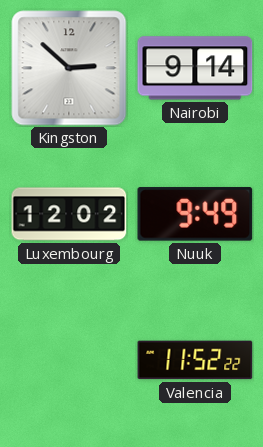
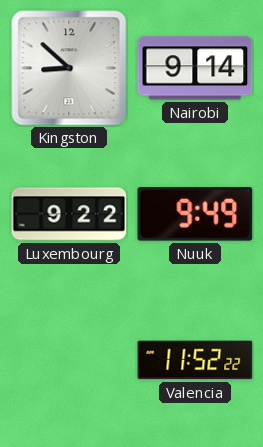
Kingston: 2:52 -> 8:52 (69, 68)
Luxembourg: 12:02 -> 9:22 (69, 214)
